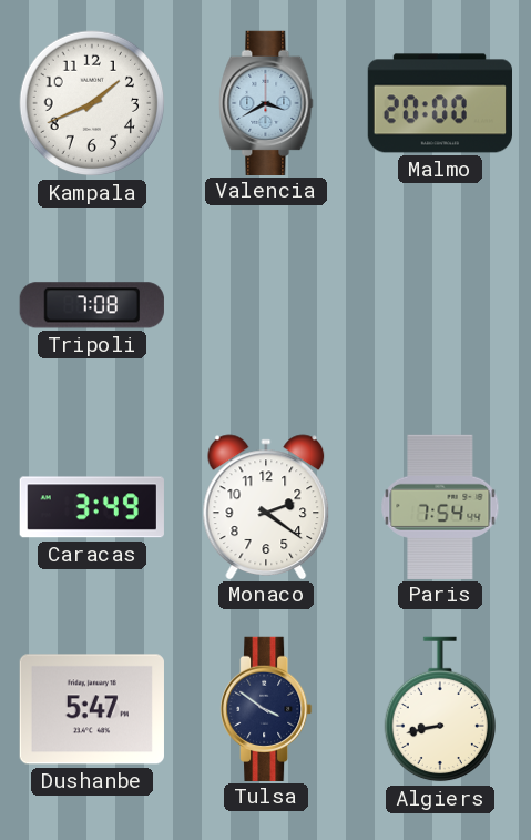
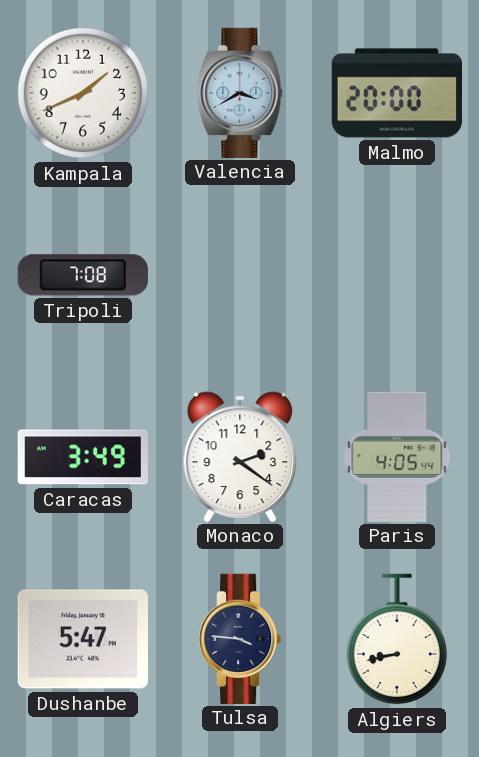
Paris: 7:54 -> 4:05 (397, 456)
Tulsa: 3:51 -> 3:46 (241, 638)
